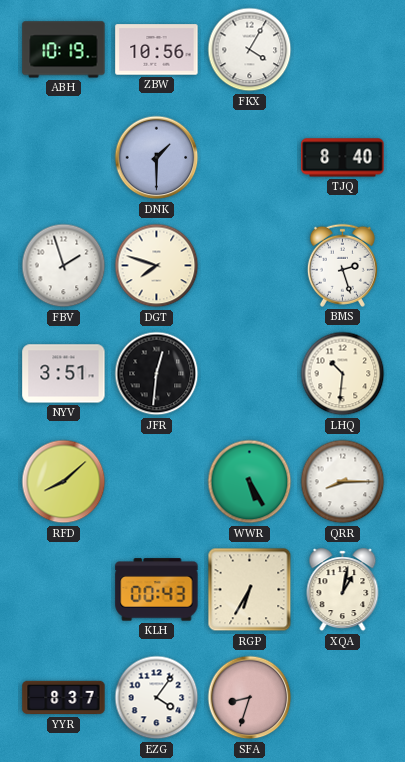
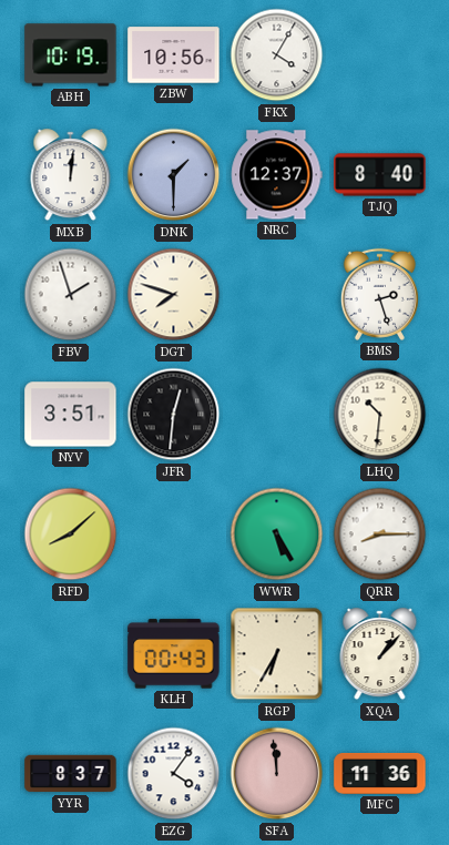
MXB: none -> 12:01 (71, 175)
NRC: none -> 12:37 (276, 175)
XQA: 1:02 -> 1:07 (380, 654)
SFA: 8:33 -> 11:59 (277, 774)
MFC: none -> 11:36 (380, 773)
